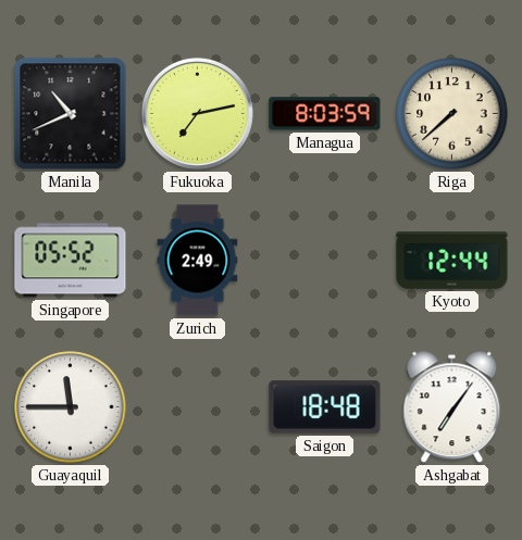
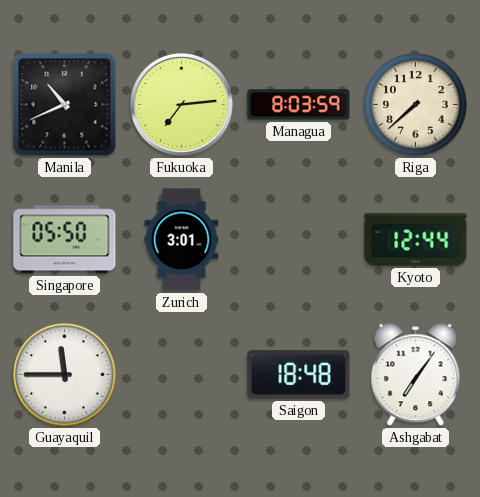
Fukuoka: 7:13 -> 7:14 (181, 104)
Singapore: 05:52 -> 05:50 (65, 240)
Zurich: 2:49 -> 3:01 (182, 240)
